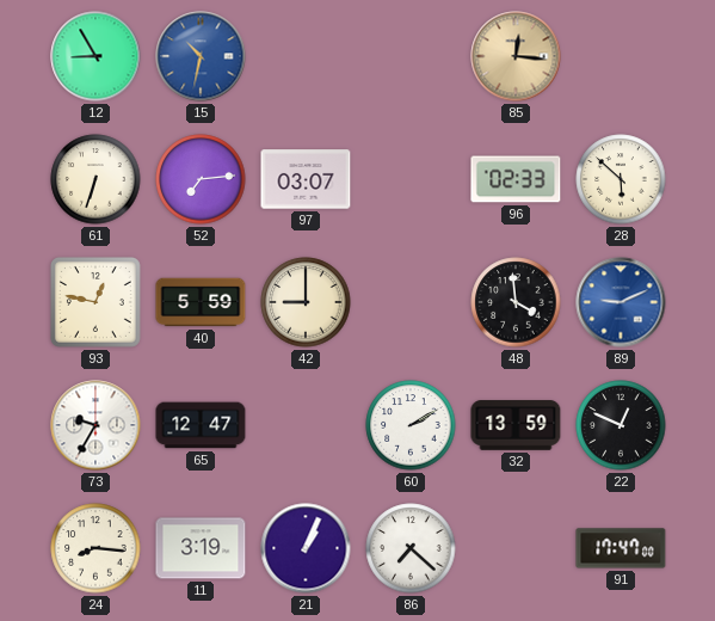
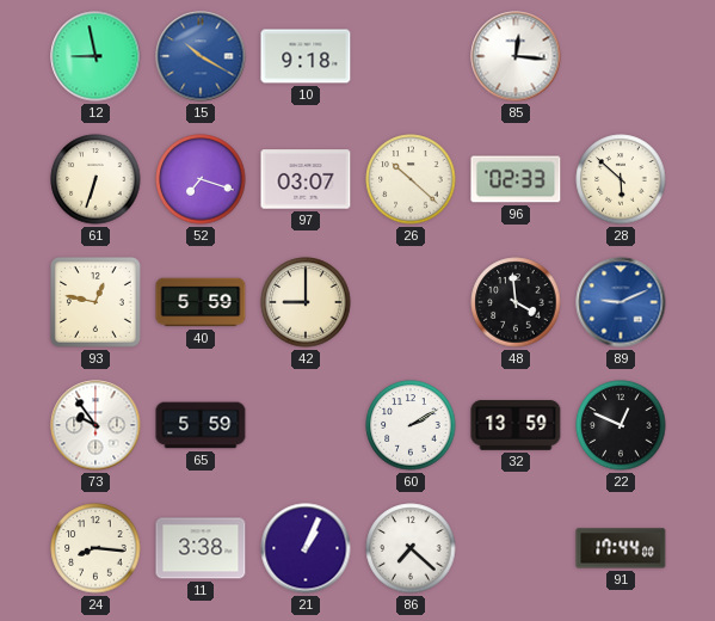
12: 8:55 -> 8:58 (95, 56)
15: 10:32 -> 10:20 (201, 56)
10: none -> 9:18 (306, 56)
85 dial: champagne -> white (516, 56)
52: 7:14 -> 7:18 (201, 179)
26: none -> 10:22 (411, 179)
73: 9:35 -> 9:54 (95, 425)
65: 12:47 -> 5:59 (201, 425)
11: 3:19 -> 3:38 (201, 548)
91: 17:47 -> 17:44 (621, 548)
